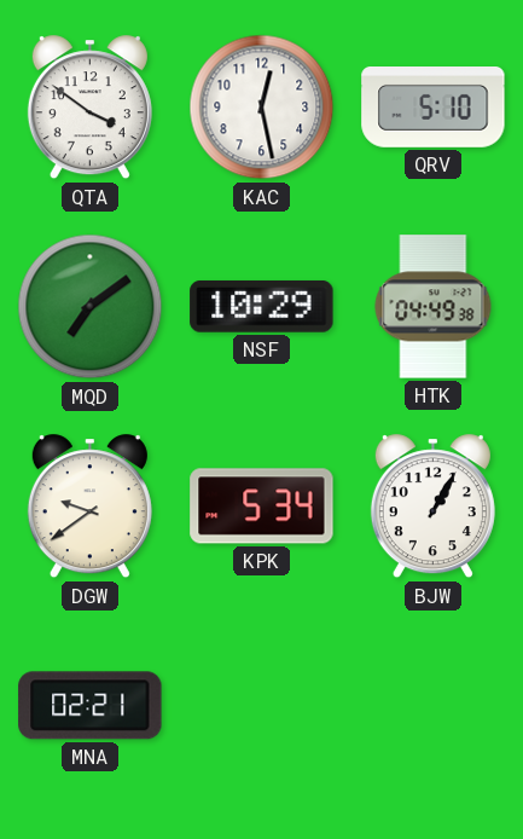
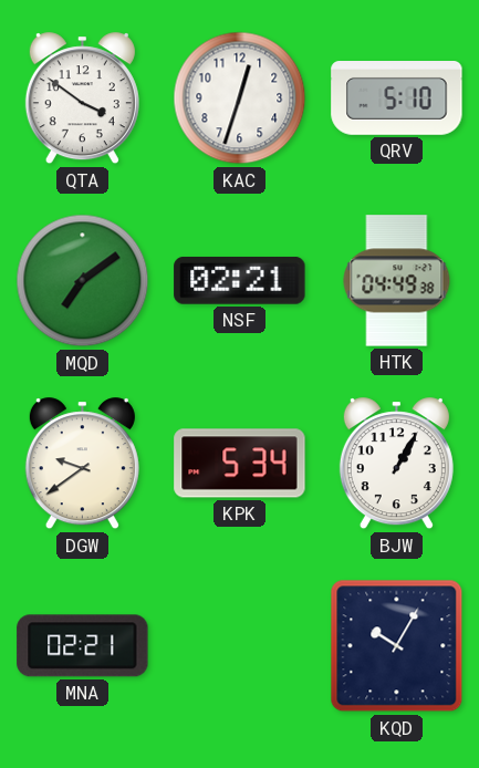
KAC: 12:28 -> 12:33 (240, 98)
NSF: 10:29 -> 02:21 (240, 281)
KQD: none -> 10:05 (397, 646)
